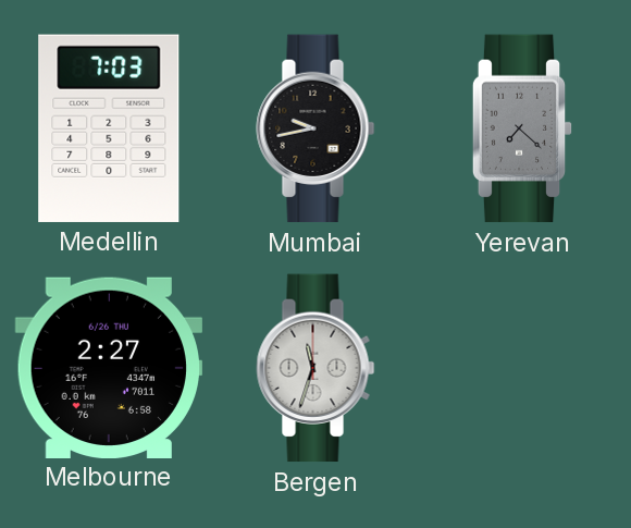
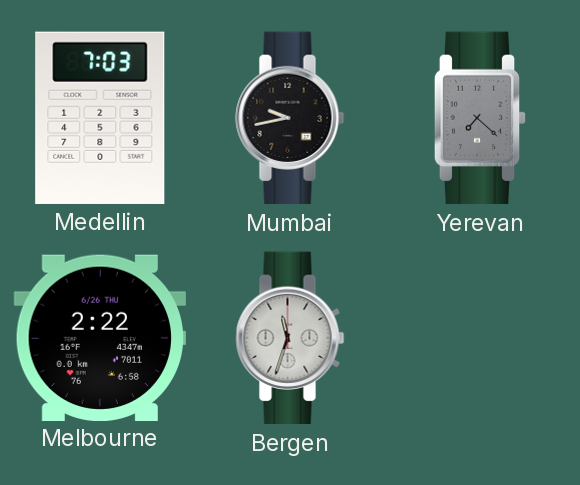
Melbourne: 2:27 -> 2:22 (99, 337)
